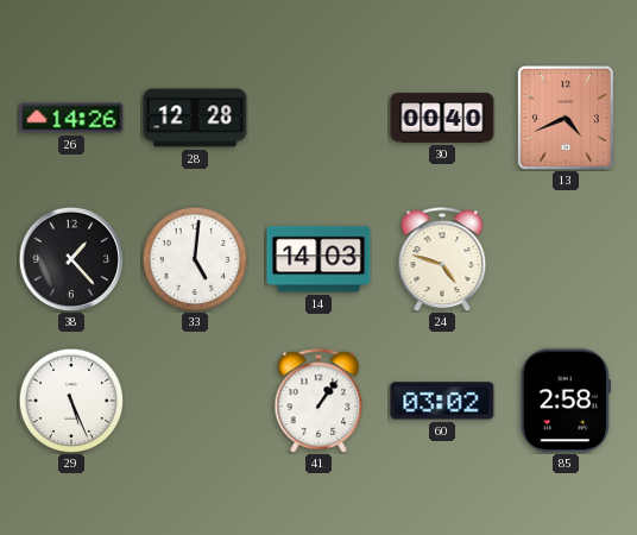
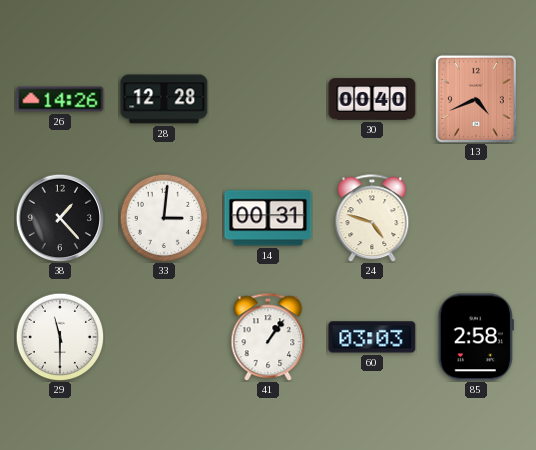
33: 5:01 -> 3:01 (164, 218)
14: 14:03 -> 00:31 (268, 218)
29: 5:26 -> 11:30 (60, 337)
60: 03:02 -> 03:03 (372, 337)
